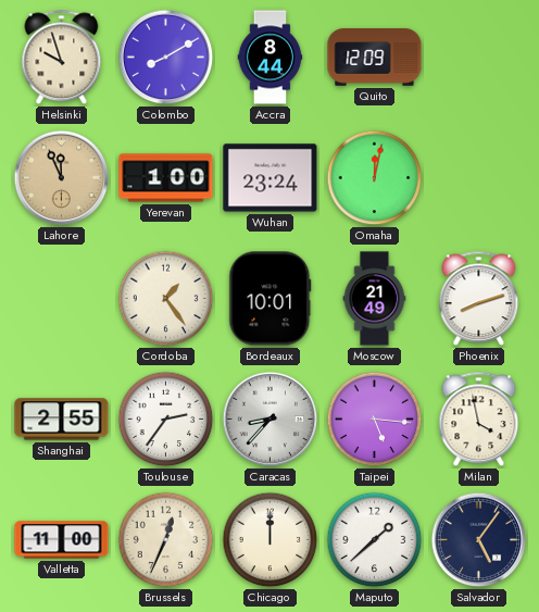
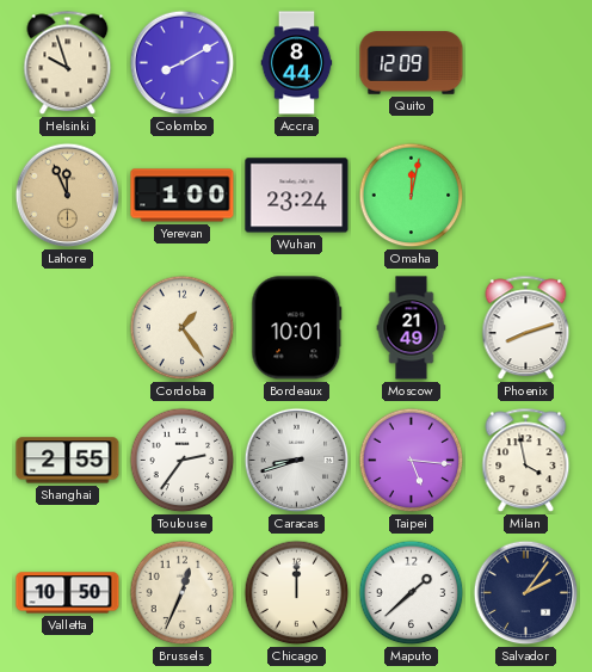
Caracas: 8:37 -> 8:42 (297, 461)
Valletta: 11:00 -> 10:50 (68, 593)
Salvador: 5:06 -> 2:06 (526, 593)
